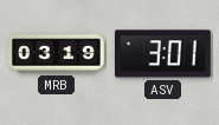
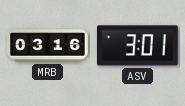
MRB: 03:19 -> 03:16 (48, 46)
